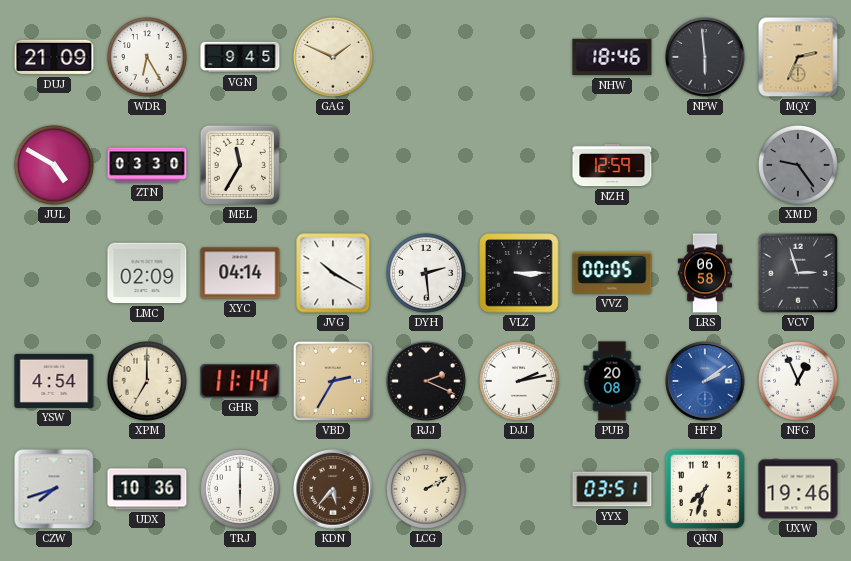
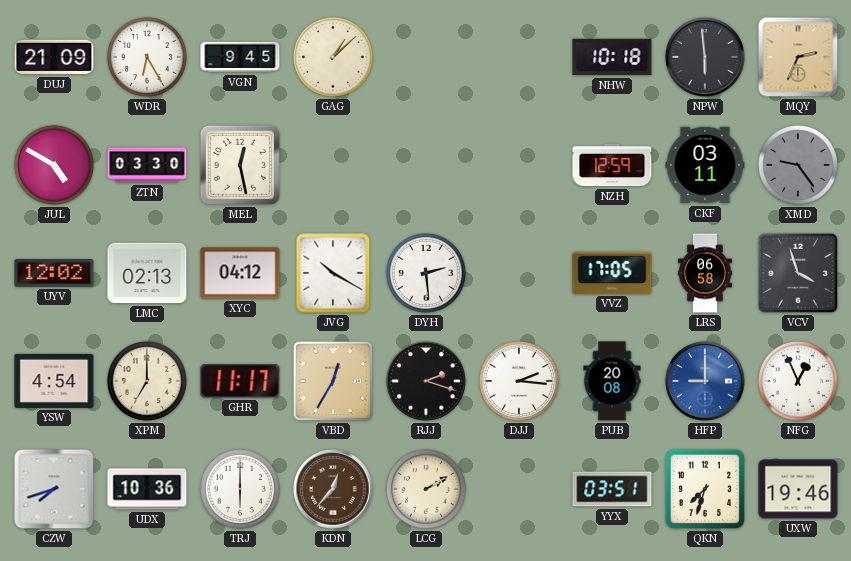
GAG: 1:49 -> 1:08 (333, 57)
NHW: 18:46 -> 10:18 (612, 57)
MEL: 11:35 -> 12:28 (240, 165)
CKF: none -> 03:11 (705, 165)
UYV: none -> 12:02 (54, 273)
LMC: 02:09 -> 02:13 (147, 273)
XYC: 04:14 -> 04:12 (240, 273)
VLZ: 3:15 -> none (519, 273)
VVZ: 00:05 -> 17:05 (612, 273)
VCV: 2:57 -> 3:57 (798, 273)
GHR: 11:14 -> 11:17 (240, 381)
VBD: 2:35 -> 12:35 (333, 381)
RJJ: 2:19 -> 2:18 (426, 381)
DJJ: 2:13 -> 2:16 (519, 381)
HFP: 2:09 -> 9:00 (705, 381)
KDN: 5:37 -> 12:37 (333, 489)
